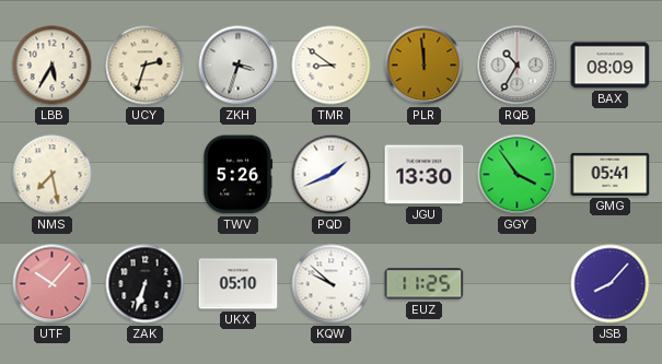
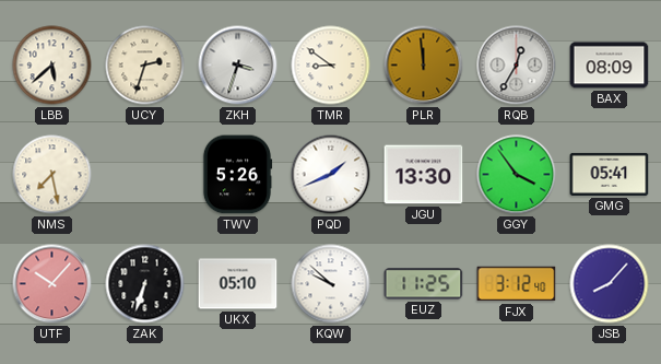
LBB: 5:35 -> 5:38 (52, 66)
RQB: 10:35 -> 12:35 (517, 66)
FJX: none -> 3:12 (517, 284)
